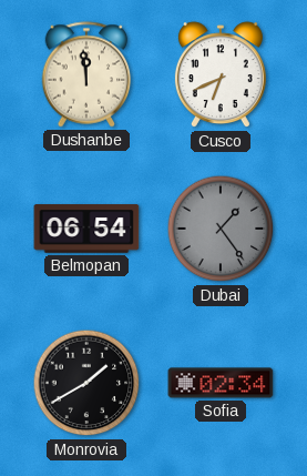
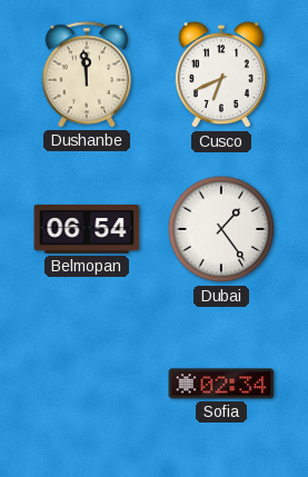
Dubai dial: grey -> white (221, 229)
Monrovia: 1:40 -> none (86, 383)
